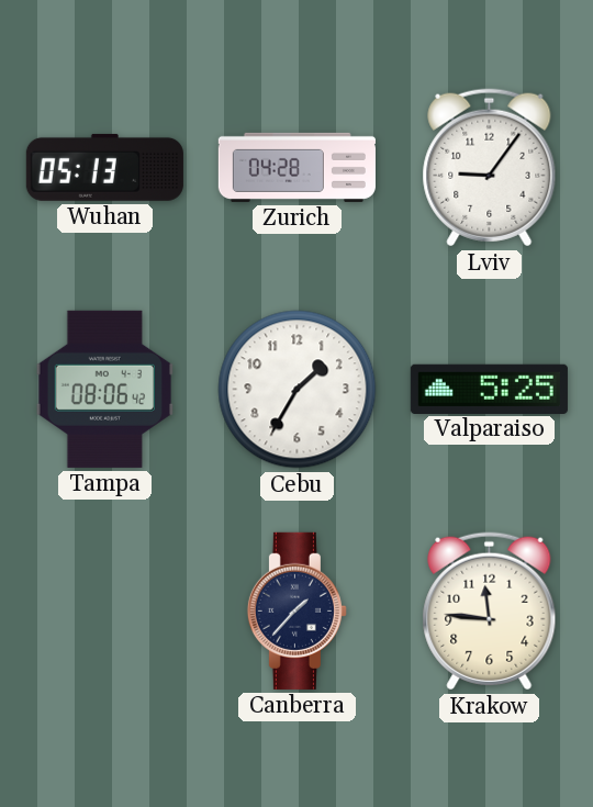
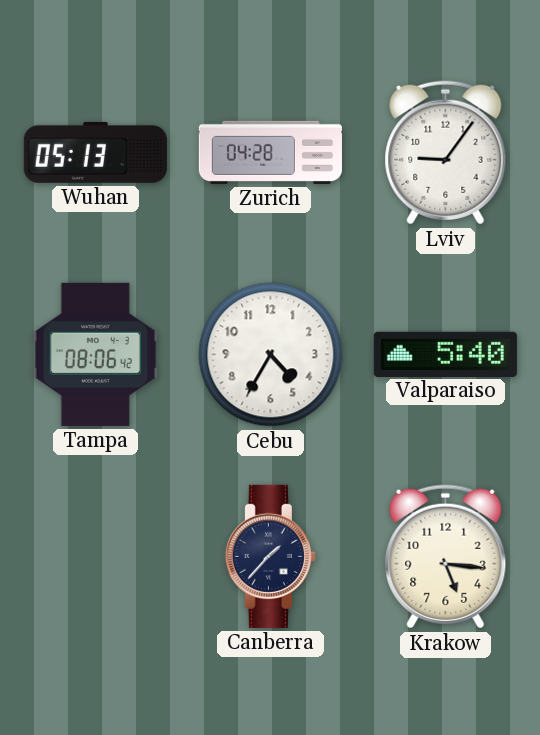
Cebu: 1:35 -> 4:35 (271, 355)
Valparaiso: 5:25 -> 5:40 (445, 354)
Krakow: 11:46 -> 5:16 (446, 557)
